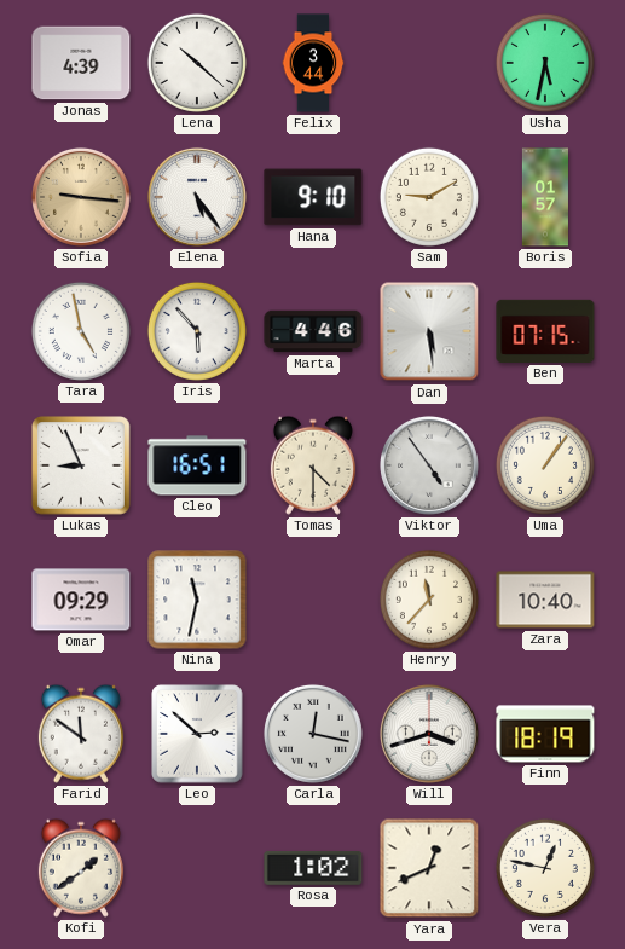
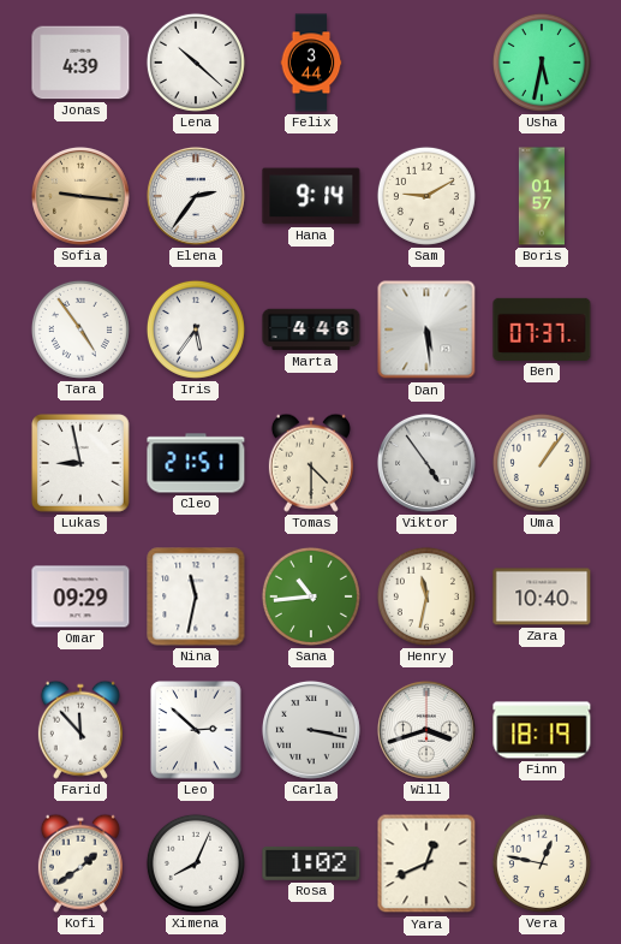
Elena: 5:24 -> 2:36 (196, 196)
Hana: 9:10 -> 9:14 (311, 196)
Tara: 4:58 -> 4:54 (80, 329)
Iris: 5:53 -> 5:36 (196, 329)
Ben: 07:15 -> 07:37 (542, 329)
Lukas: 8:56 -> 8:58 (82, 464)
Cleo: 16:51 -> 21:51 (196, 463)
Sana: none -> 10:44 (311, 596)
Henry: 11:37 -> 11:32 (426, 596)
Farid: 11:51 -> 11:53 (80, 730)
Carla: 12:17 -> 3:17 (311, 730)
Ximena: none -> 8:04 (196, 863)
